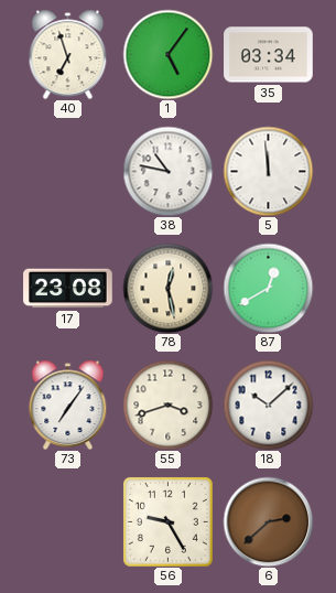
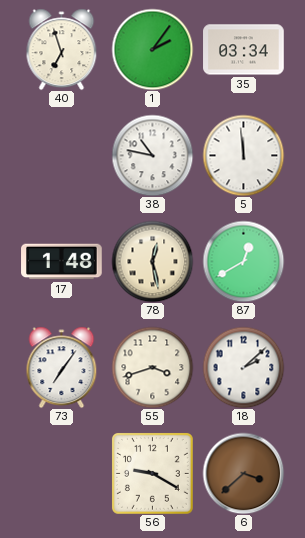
1: 5:06 -> 2:06 (152, 49)
17: 23:08 -> 1:48 (62, 262)
18: 10:08 -> 2:08 (243, 367)
56: 9:25 -> 9:20 (152, 473)
6: 2:38 -> 3:38 (243, 473)
